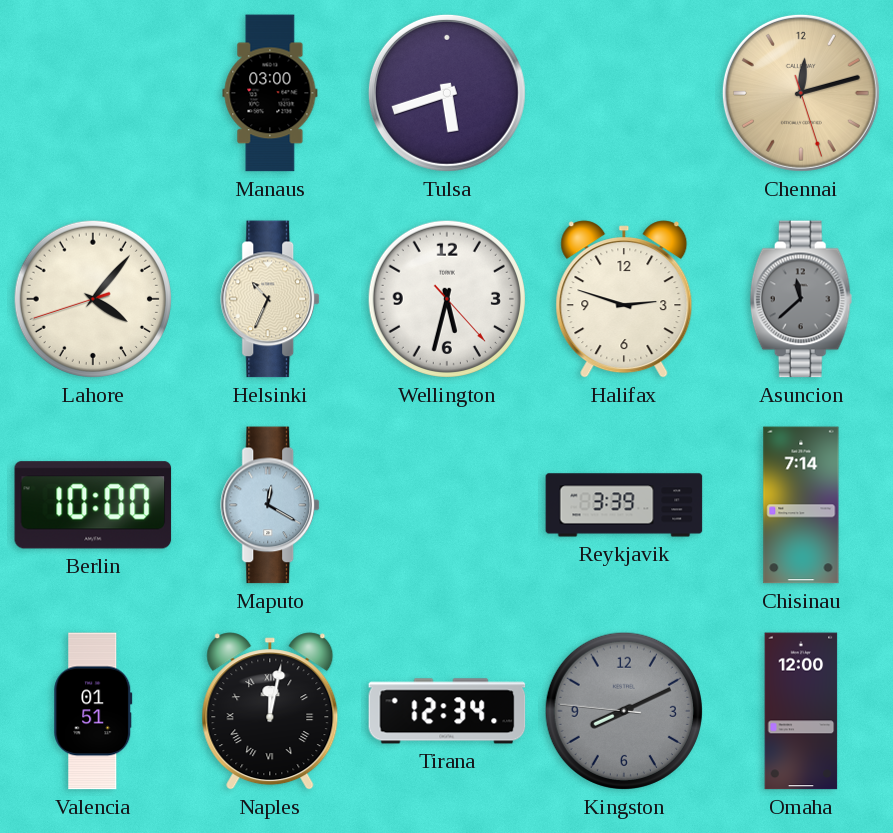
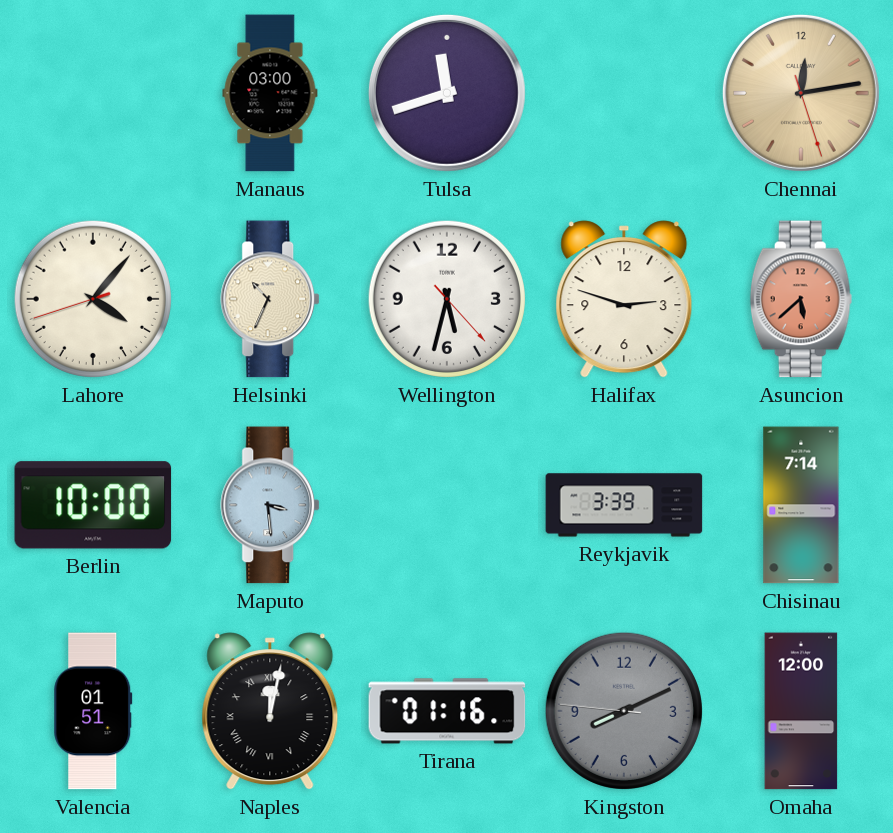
Tulsa: 5:42 -> 11:42 (447, 93)
Chennai: 12:12 -> 12:13 (801, 93)
Asuncion: 11:38 -> 5:38 (801, 299)
Asuncion dial: grey -> salmon (801, 299)
Maputo: 12:20 -> 3:29 (271, 505)
Tirana: 12:34 -> 01:16 (447, 711)
